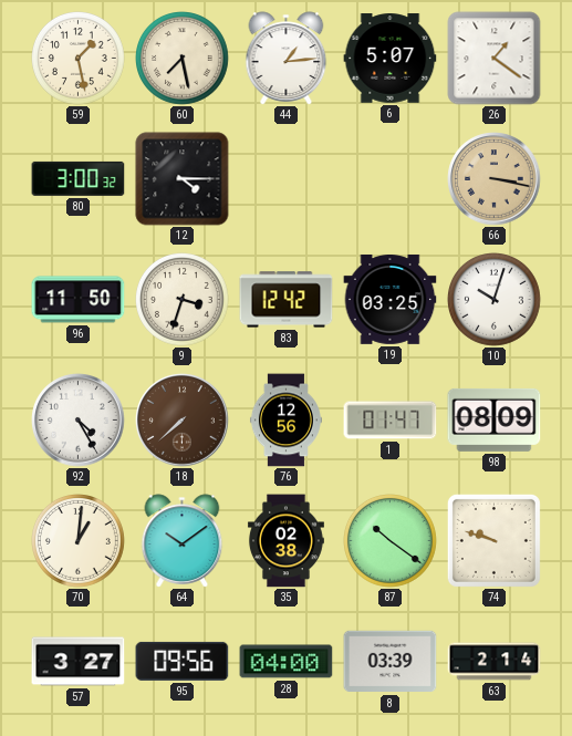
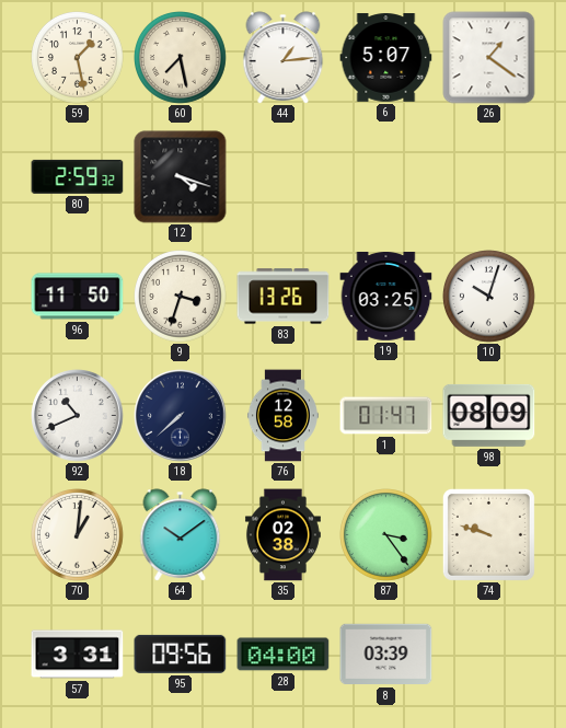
80: 3:00 -> 2:59 (78, 176)
12: 4:15 -> 4:18 (181, 177)
66: 3:17 -> none (495, 179)
83: 12:42 -> 13:26 (284, 297)
92: 4:25 -> 10:41 (78, 416)
18 dial: brown -> navy (181, 416)
76: 12:56 -> 12:58 (282, 416)
87: 10:21 -> 3:24 (386, 535)
57: 3:27 -> 3:31 (78, 655)
63: 2:14 -> none (495, 662)
